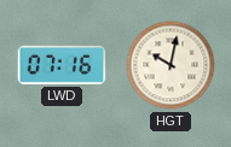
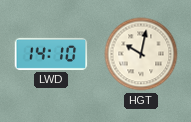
LWD: 07:16 -> 14:10 (51, 54)
